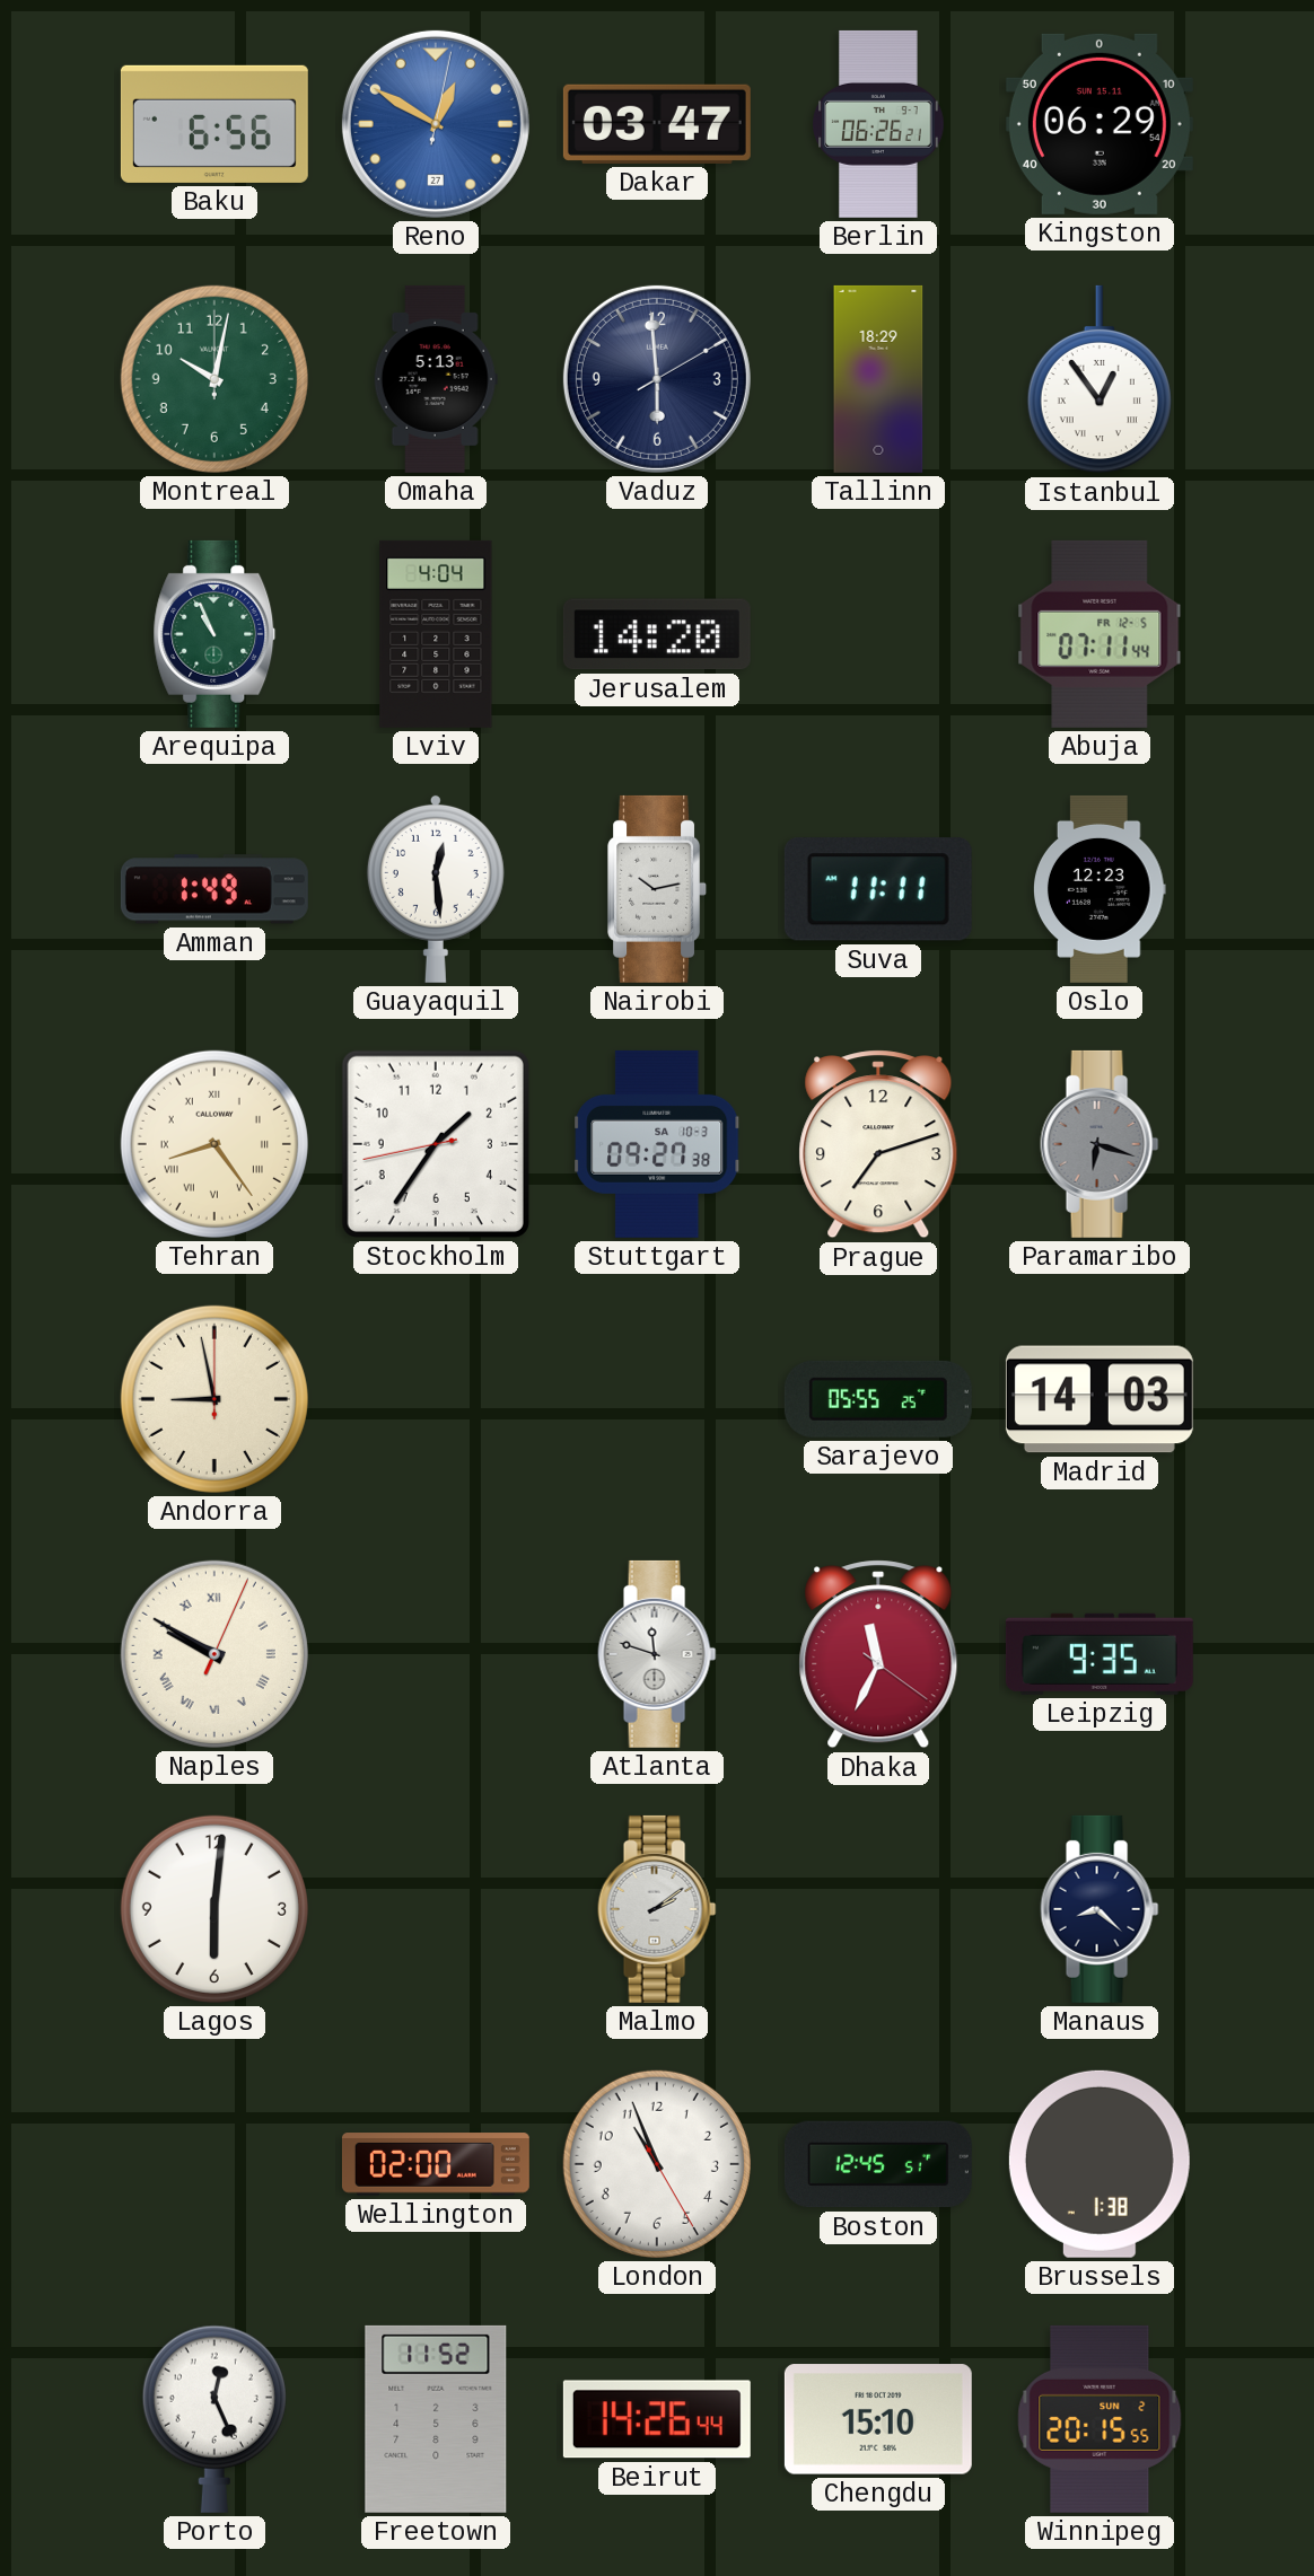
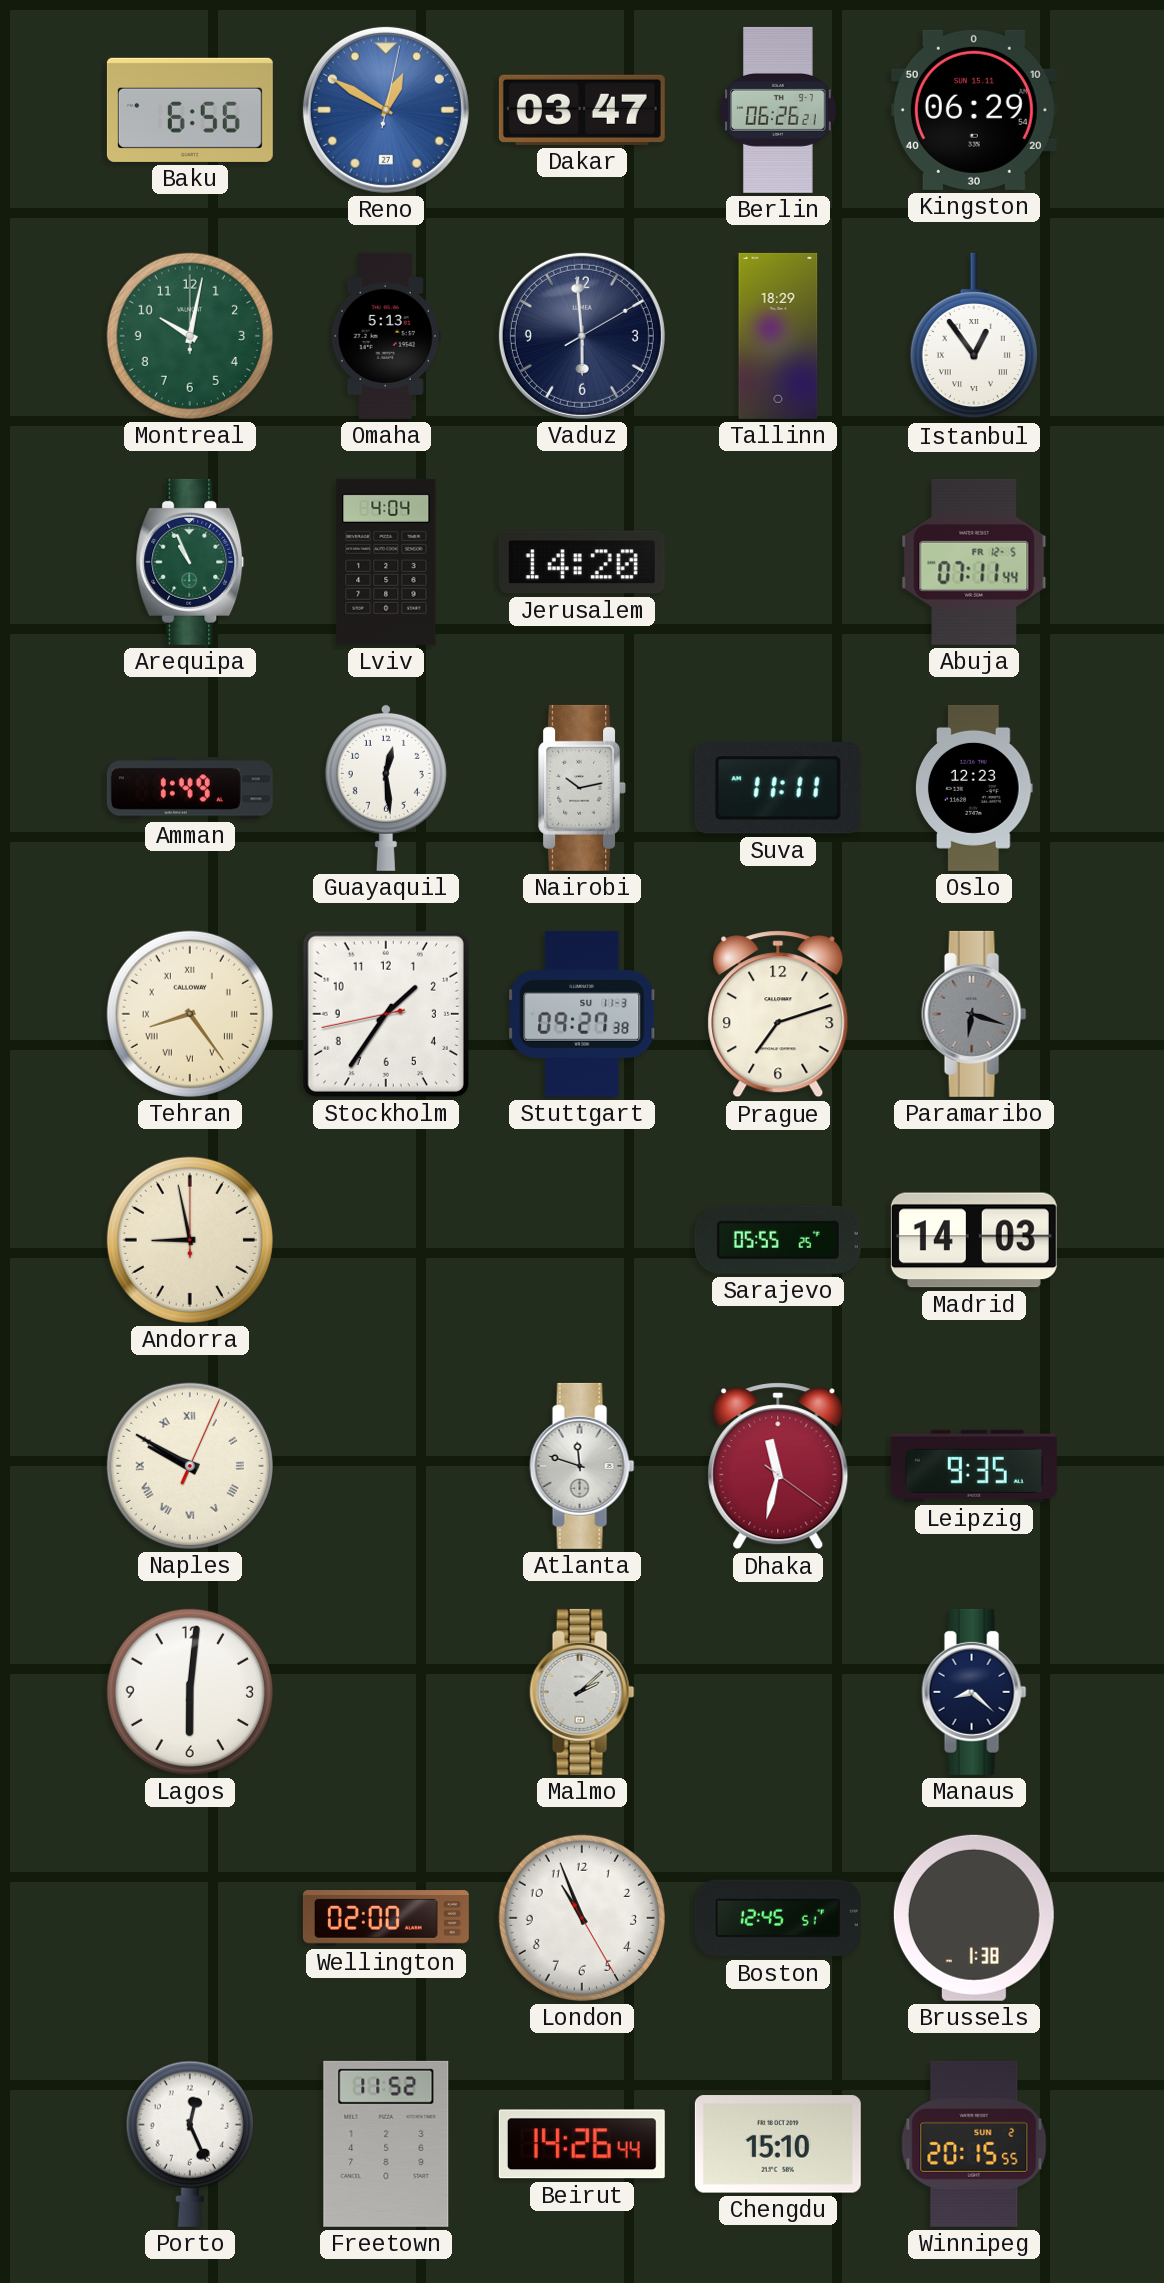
Stuttgart date: SA 10-3 -> SU 11-3 (583, 1014)
Dhaka: 11:34 -> 11:32 (778, 1466)
Malmo: 2:09 -> 2:08 (582, 1692)
